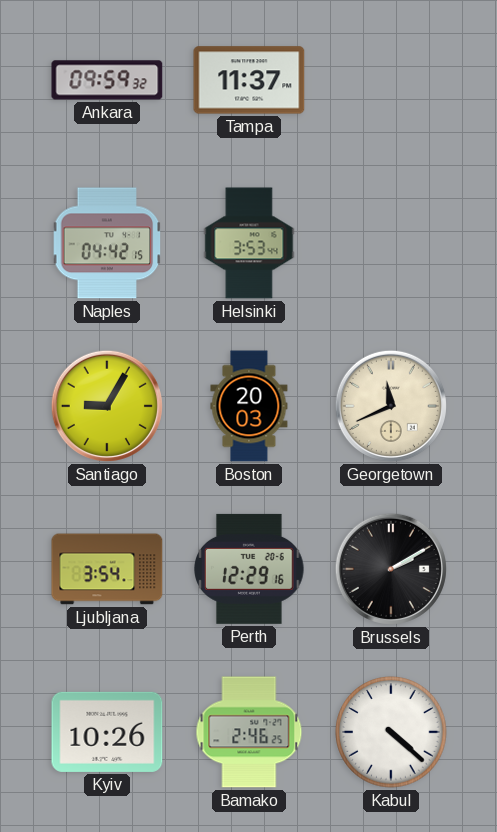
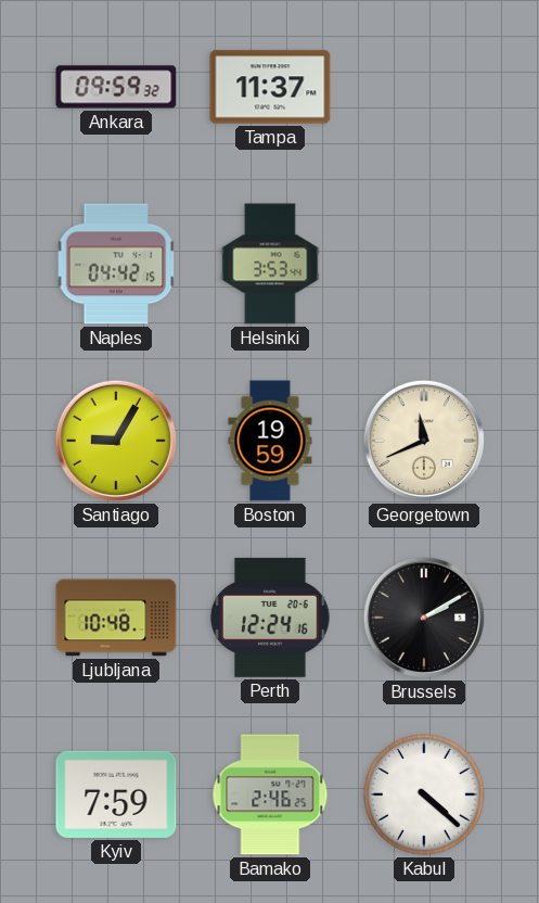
Boston: 20:03 -> 19:59 (270, 441)
Ljubljana: 3:54 -> 10:48 (116, 618)
Perth: 12:29 -> 12:24 (270, 618)
Kyiv: 10:26 -> 7:59 (116, 794)
